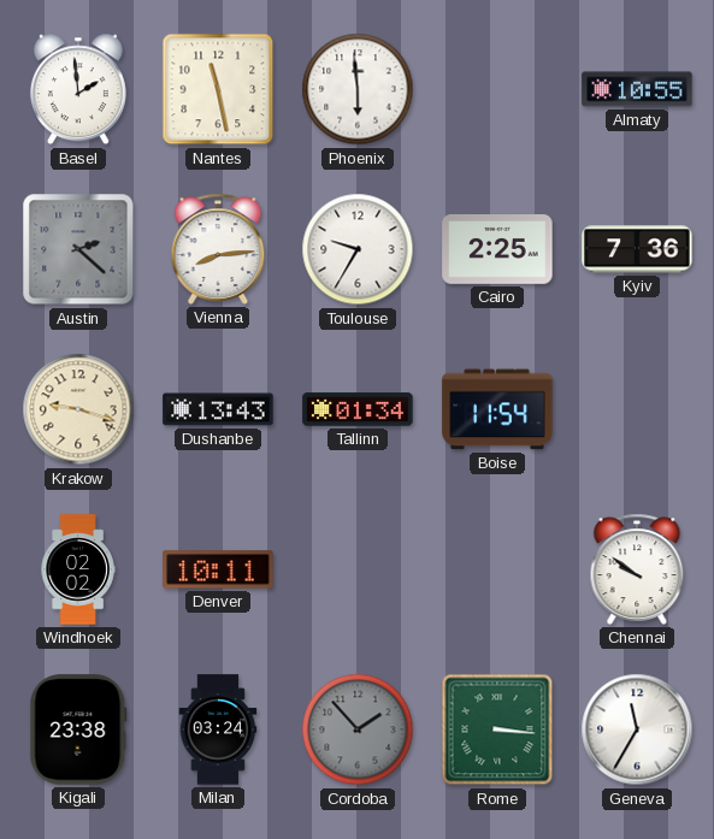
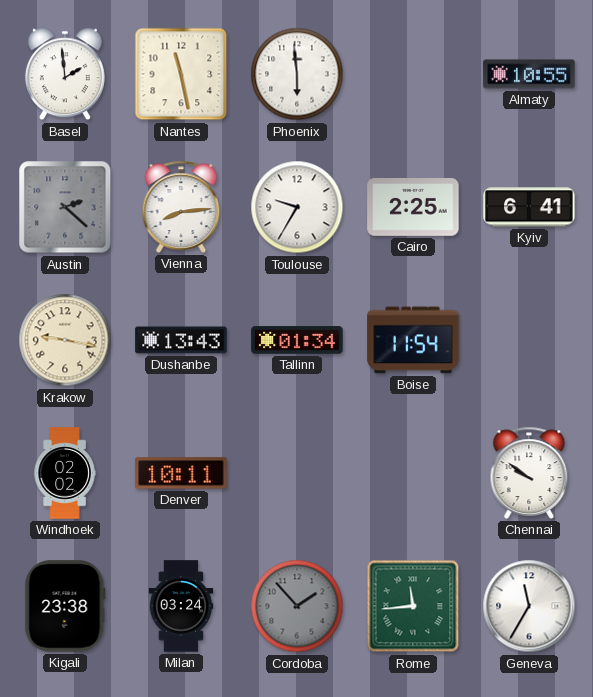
Kyiv: 7:36 -> 6:41 (529, 207)
Krakow: 9:18 -> 9:17 (65, 340)
Rome: 3:16 -> 11:44 (413, 606)
